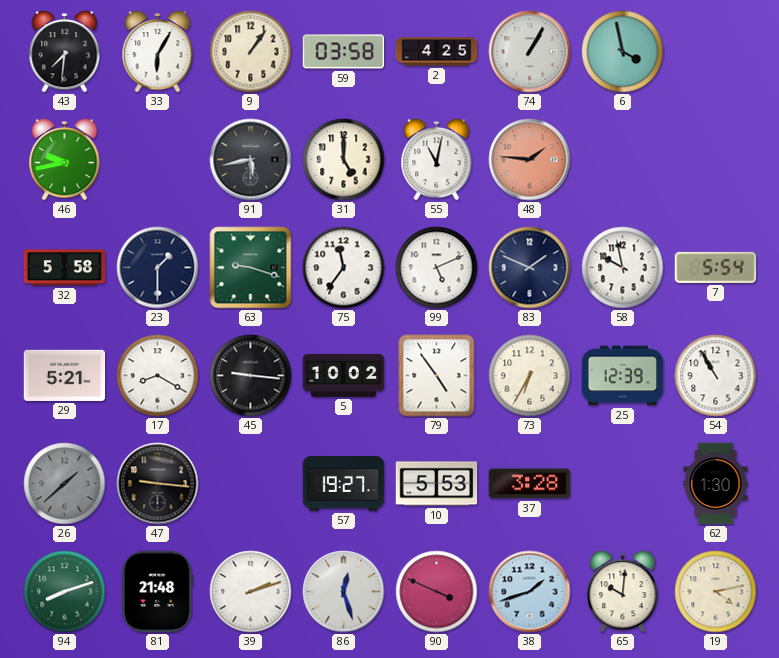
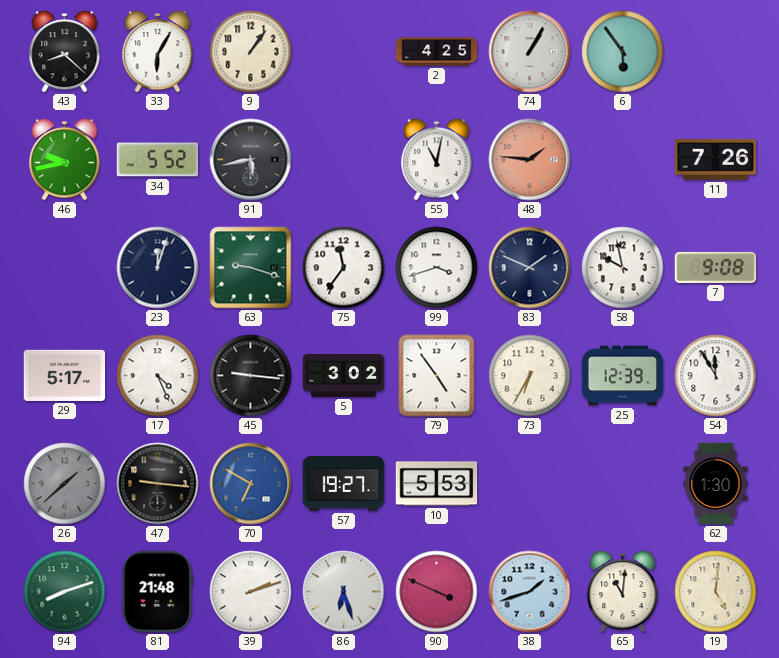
43: 7:31 -> 8:22 (65, 52)
59: 03:58 -> none (344, 52)
6: 3:58 -> 5:54 (623, 52)
34: none -> 5:52 (158, 160)
31: 5:00 -> none (344, 160)
11: none -> 7:26 (716, 160)
32: 5:58 -> none (65, 268)
23: 1:30 -> 12:03 (158, 268)
99: 5:11 -> 3:42 (437, 268)
7: 5:54 -> 9:08 (716, 267)
29: 5:21 -> 5:17 (65, 375)
17: 8:20 -> 4:26 (158, 376)
5: 10:02 -> 3:02 (344, 375)
54: 10:55 -> 11:55 (716, 376)
70: none -> 6:50 (251, 484)
37: 3:28 -> none (530, 484)
86: 12:27 -> 6:27 (344, 592)
65: 10:01 -> 11:01 (623, 592)
19: 4:13 -> 5:01 (716, 592)
